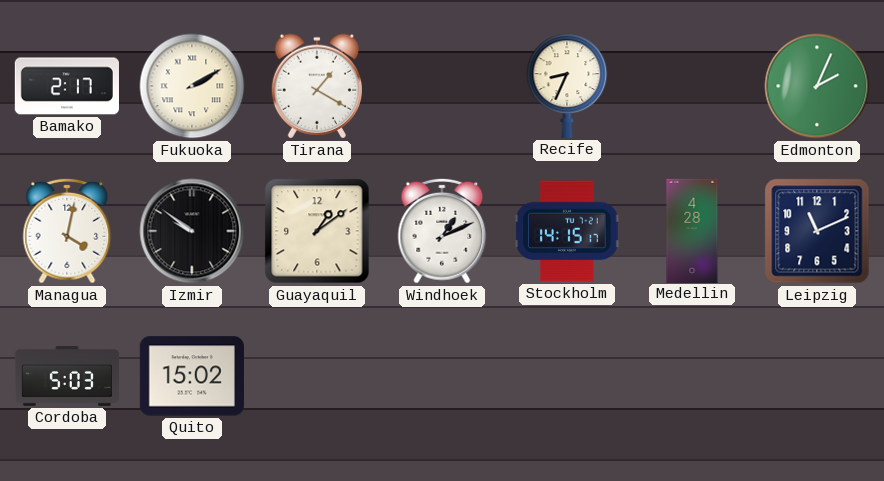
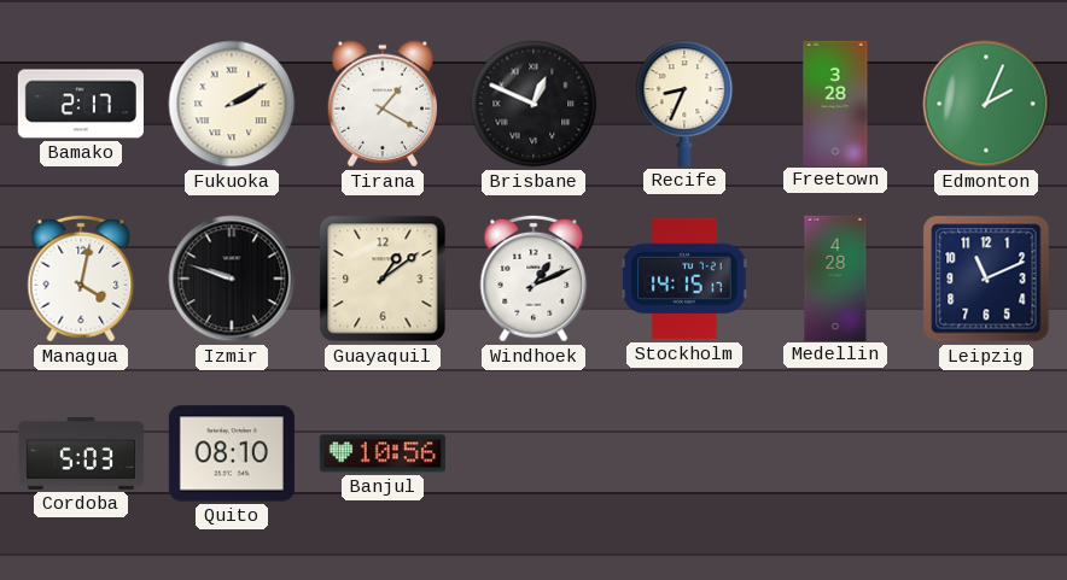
Brisbane: none -> 12:49 (533, 104)
Freetown: none -> 3:28 (835, 102)
Izmir: 9:51 -> 9:48 (232, 279)
Quito: 15:02 -> 08:10 (232, 453)
Banjul: none -> 10:56 (383, 453)
